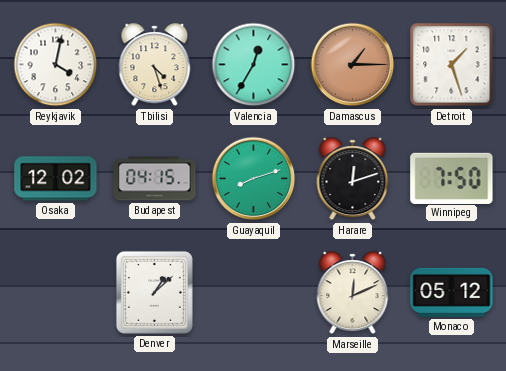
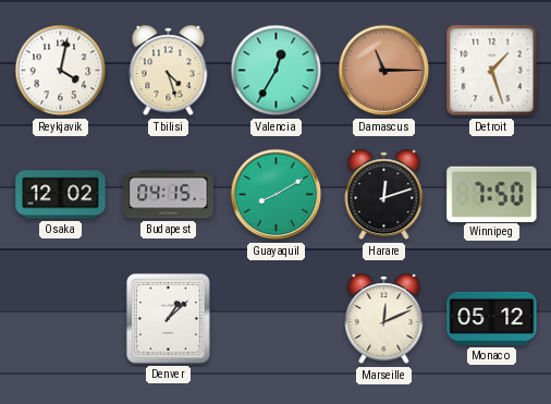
Damascus: 1:15 -> 11:15 (384, 71)
Guayaquil: 8:12 -> 8:10 (277, 195)
